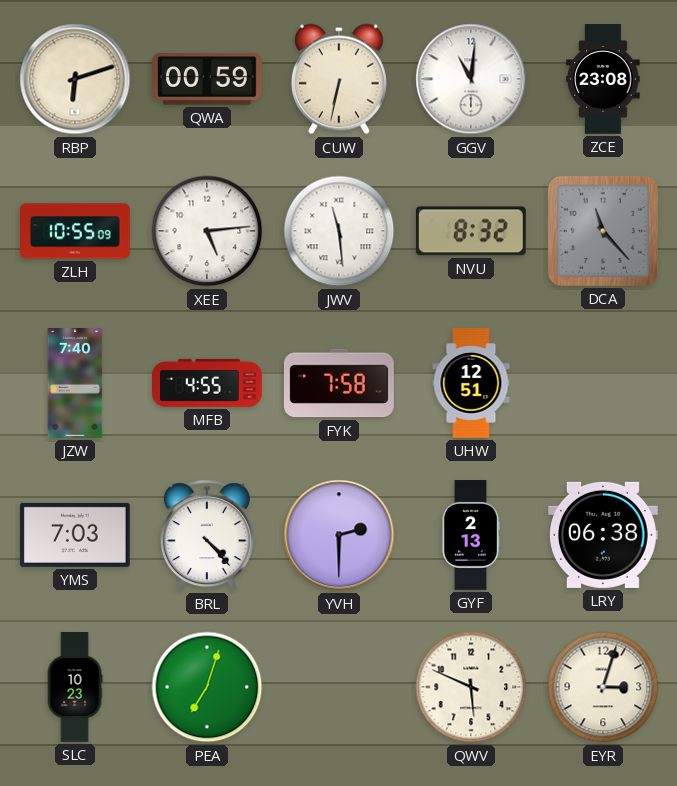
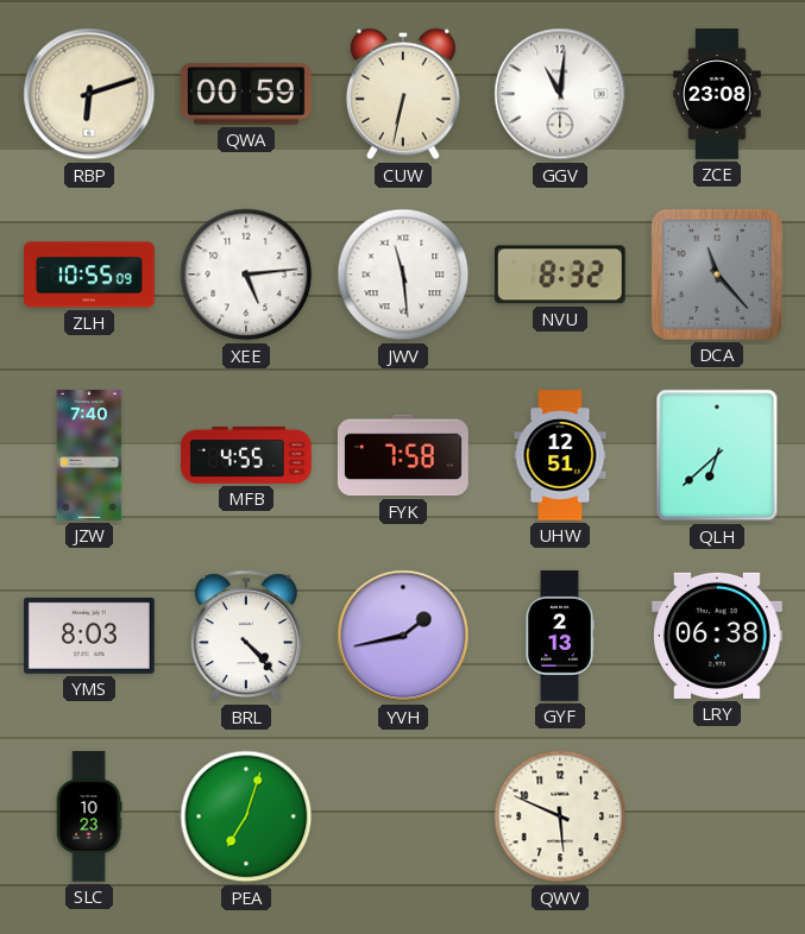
QLH: none -> 6:38 (717, 455)
YMS: 7:03 -> 8:03 (90, 636)
YVH: 2:30 -> 1:43 (403, 636)
EYR: 3:03 -> none (603, 687)
